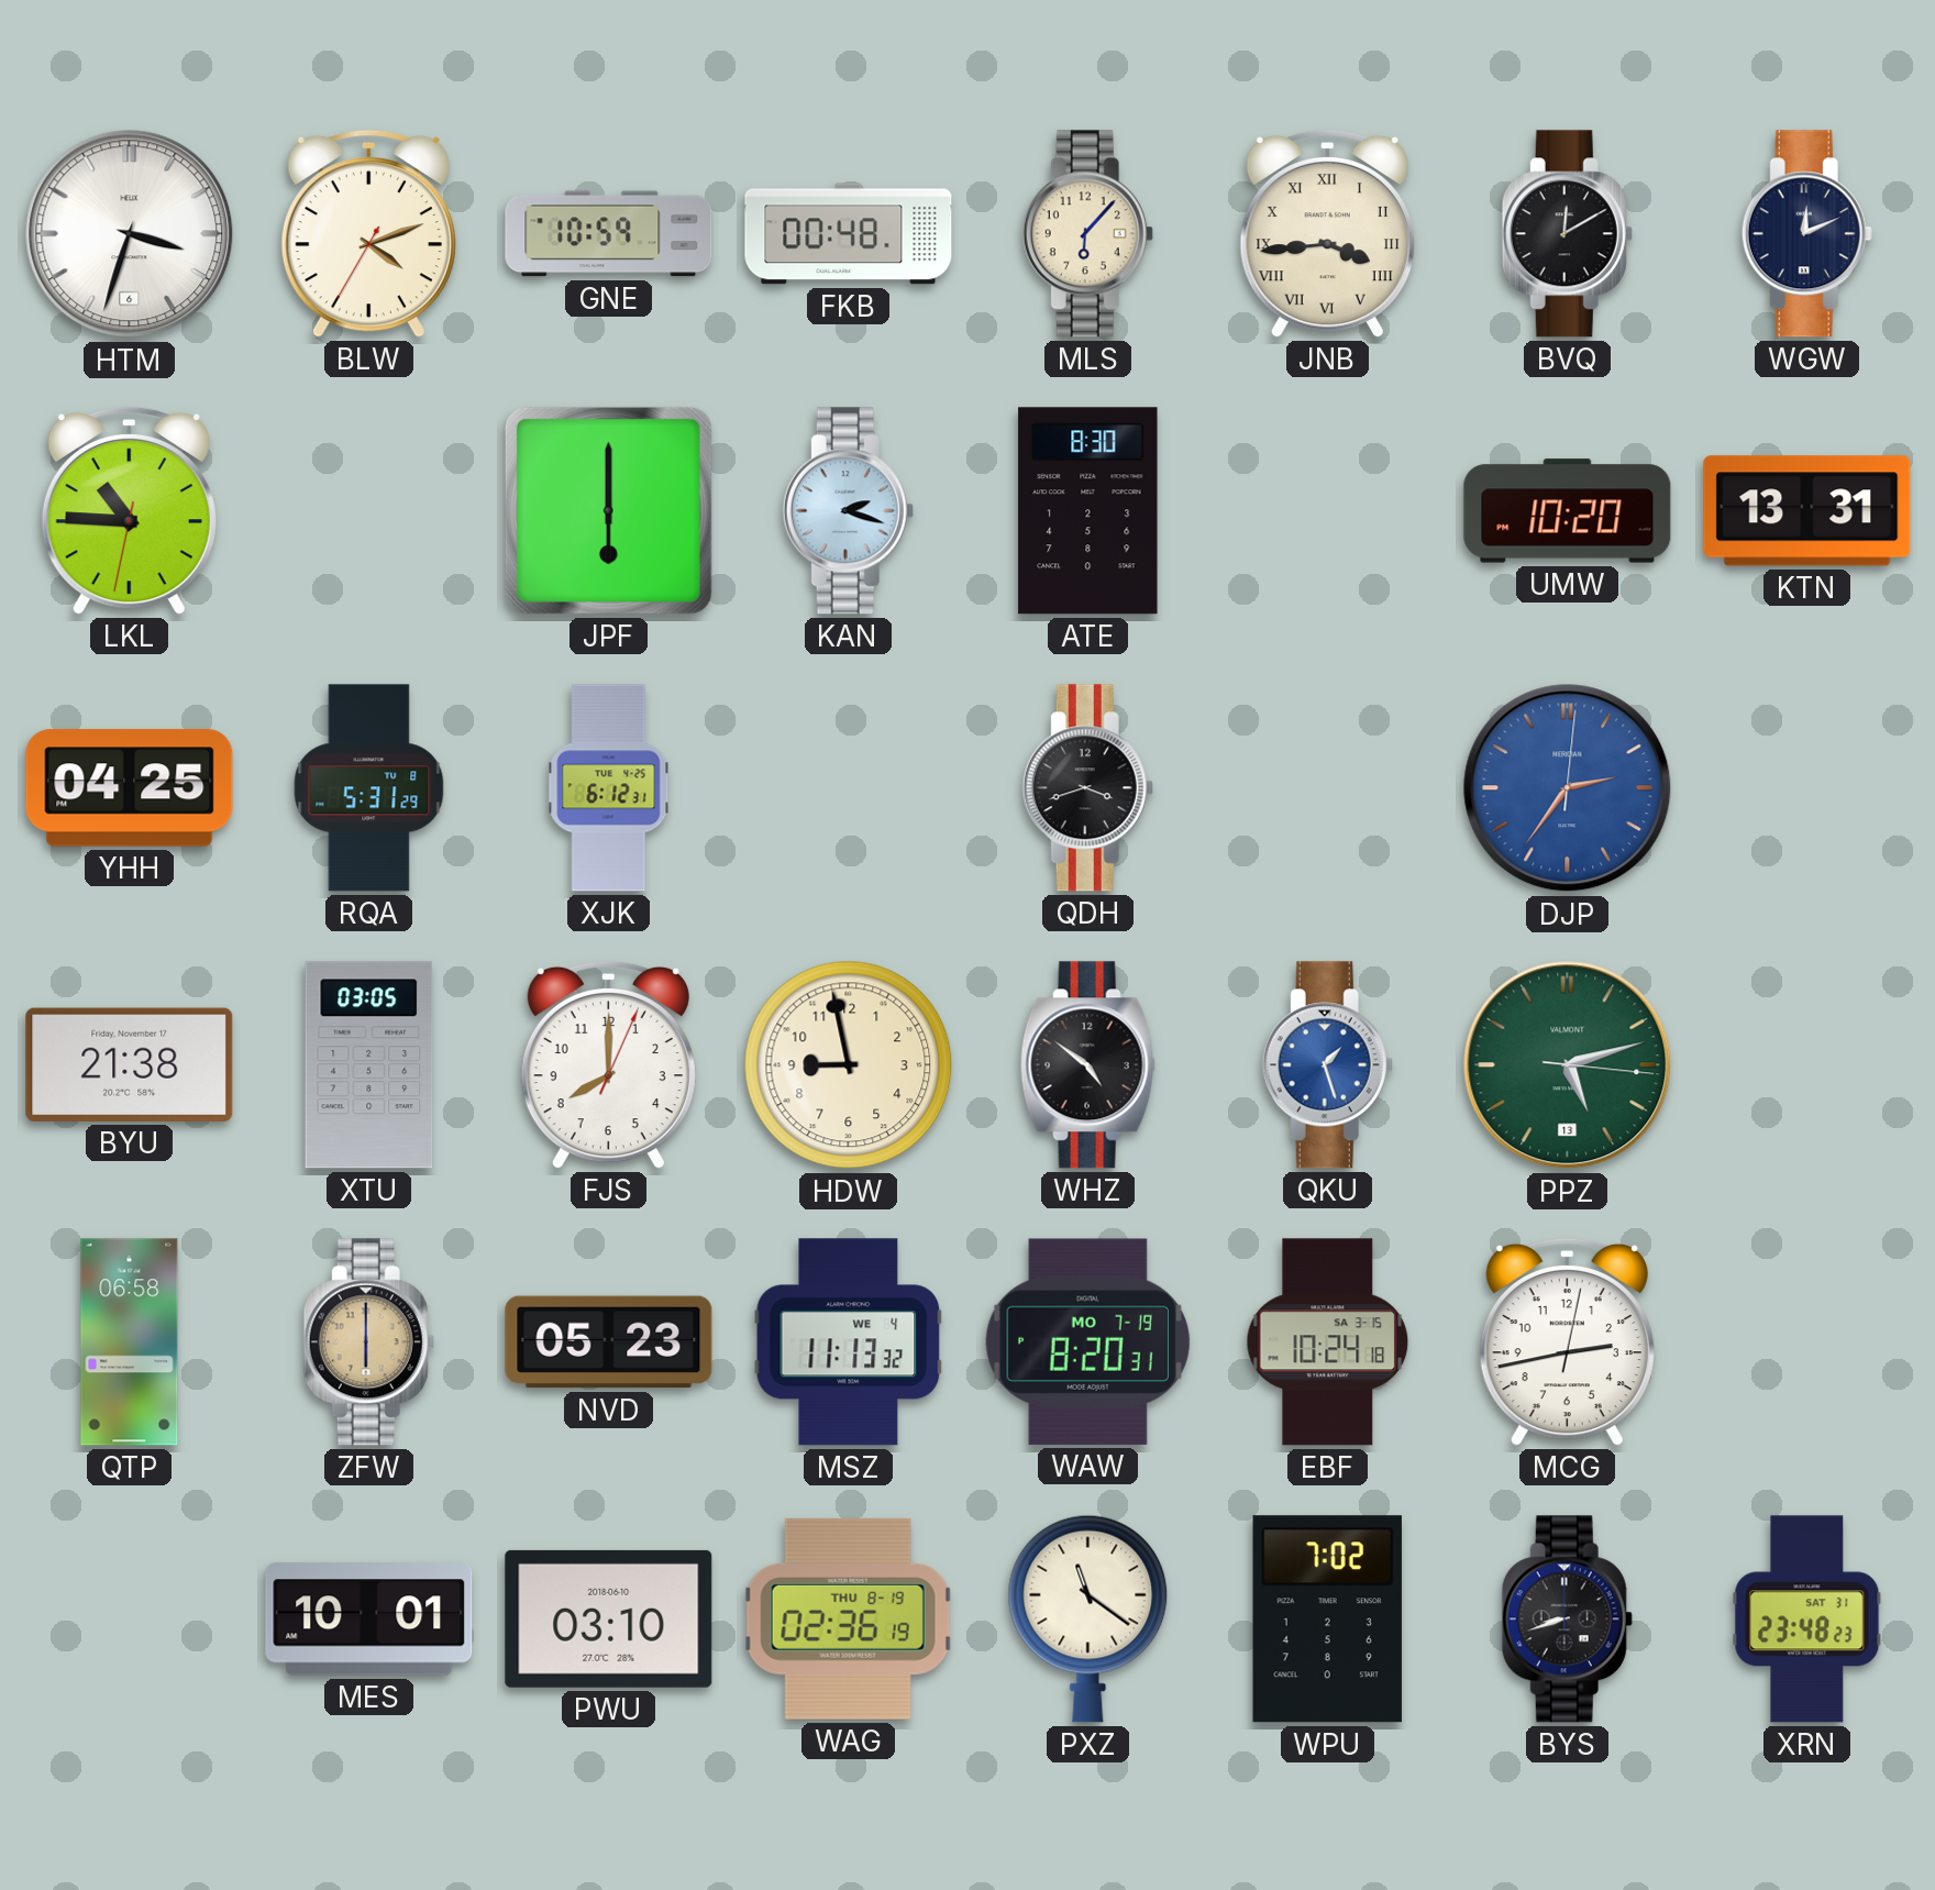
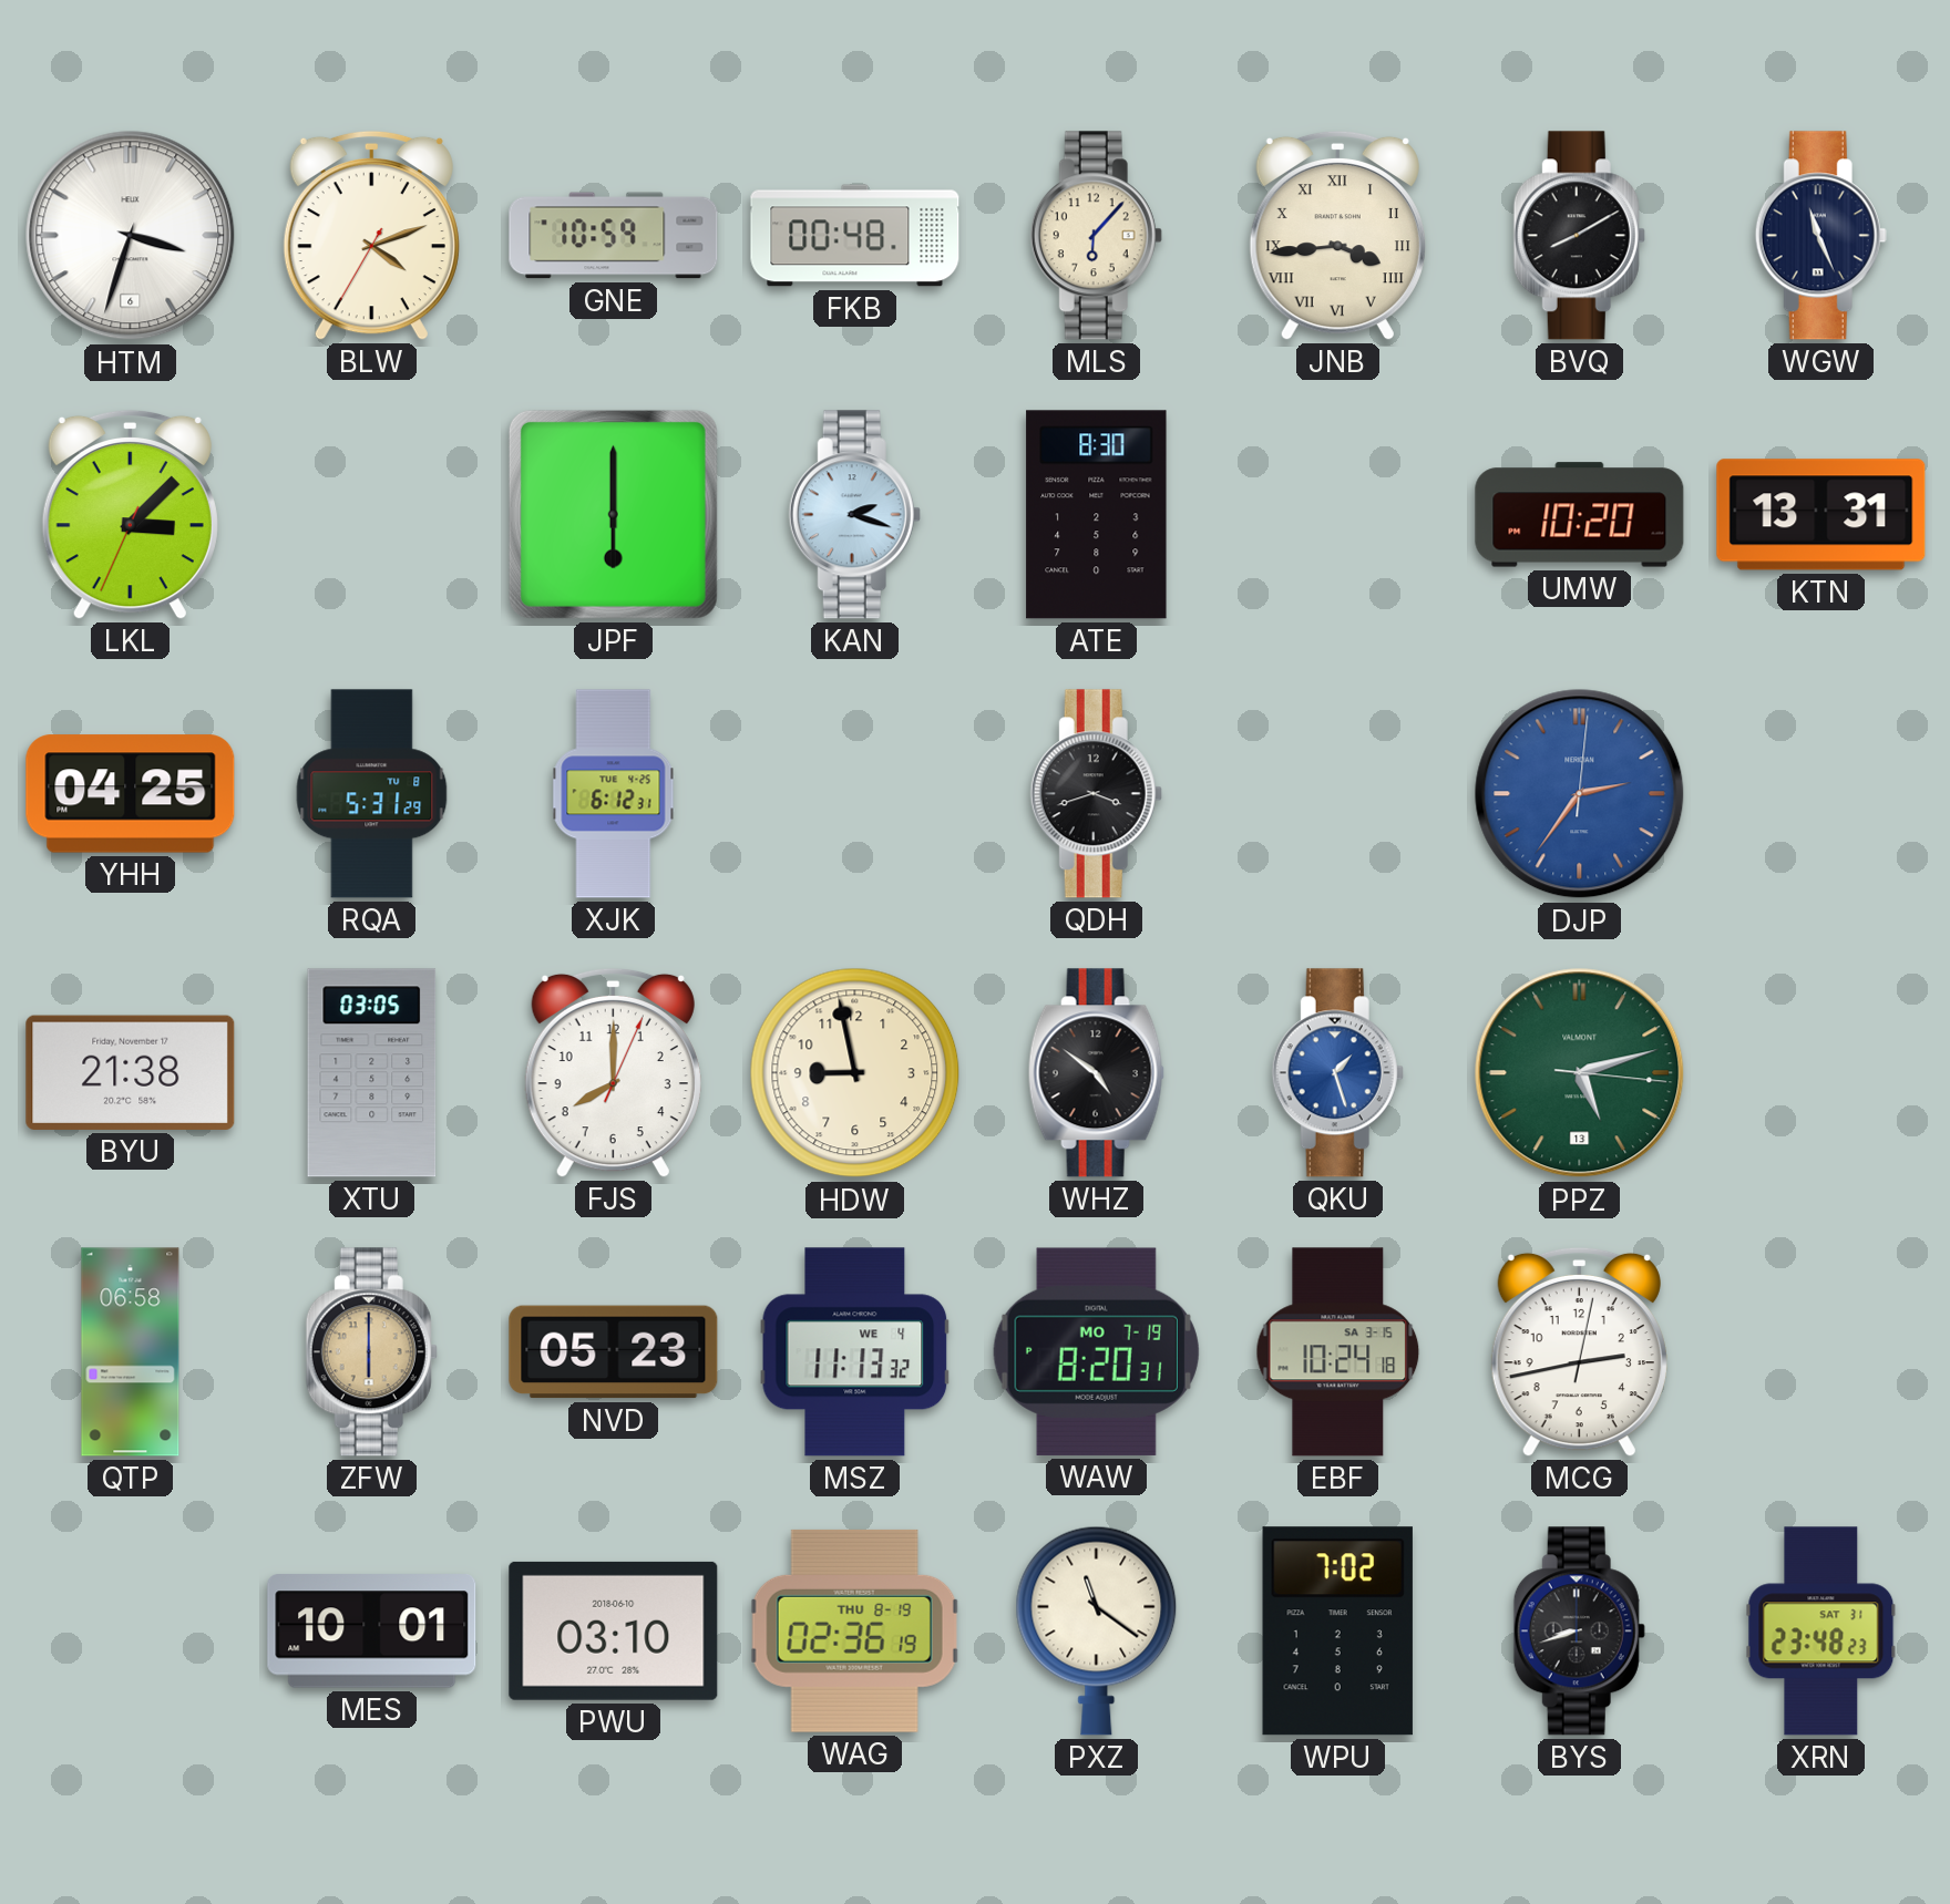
BVQ: 12:10 -> 8:10 (1579, 236)
WGW: 12:11 -> 11:26 (1820, 236)
LKL: 10:45 -> 3:07 (130, 514)
